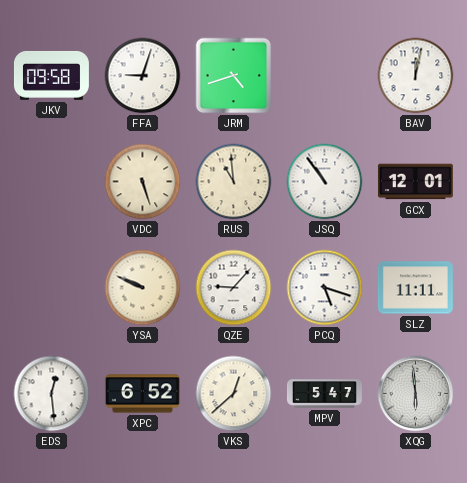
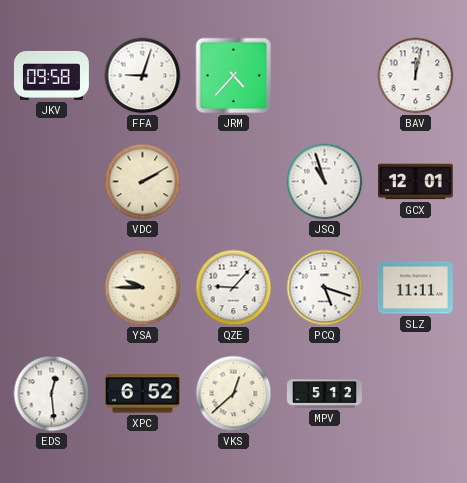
JRM: 4:42 -> 4:37 (234, 76)
VDC: 5:27 -> 2:10 (143, 182)
RUS: 10:59 -> none (234, 182)
JSQ: 10:54 -> 10:57 (325, 182)
YSA: 9:49 -> 9:45 (143, 288)
MPV: 5:47 -> 5:12 (324, 394)
XQG: 5:59 -> none (416, 394)
